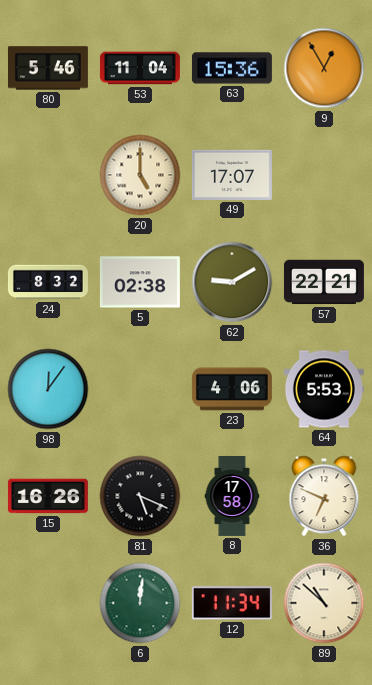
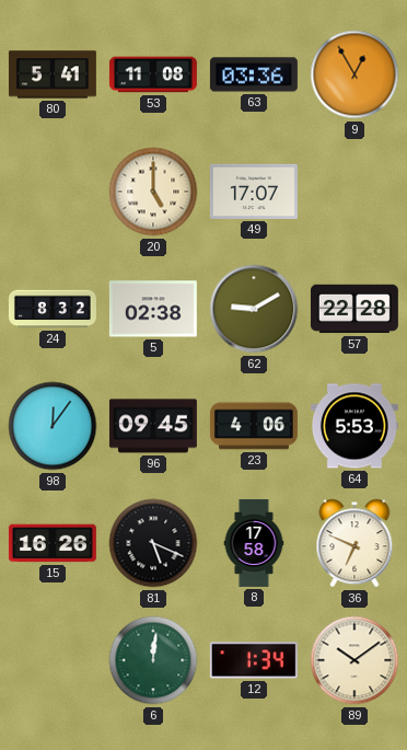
80: 5:46 -> 5:41 (53, 74)
53: 11:04 -> 11:08 (153, 74)
63: 15:36 -> 03:36 (254, 74)
57: 22:21 -> 22:28 (354, 309)
96: none -> 09:45 (153, 426)
12: 11:34 -> 1:34 (254, 660)
89: 10:52 -> 10:09 (354, 660)
